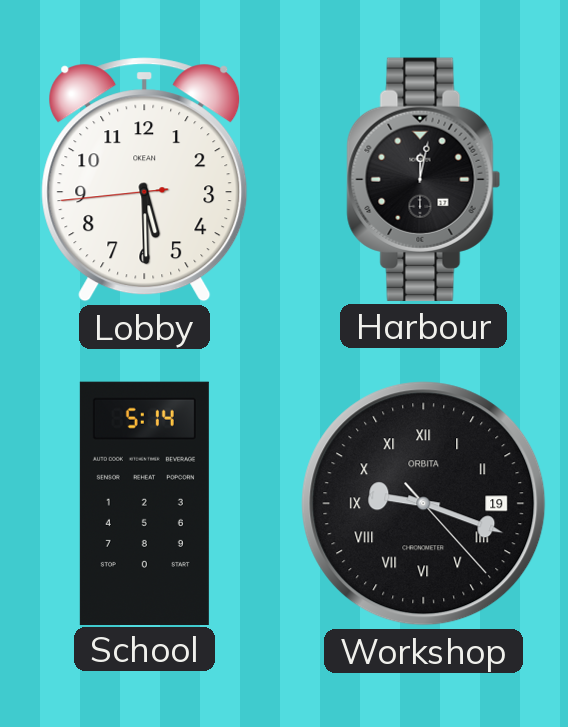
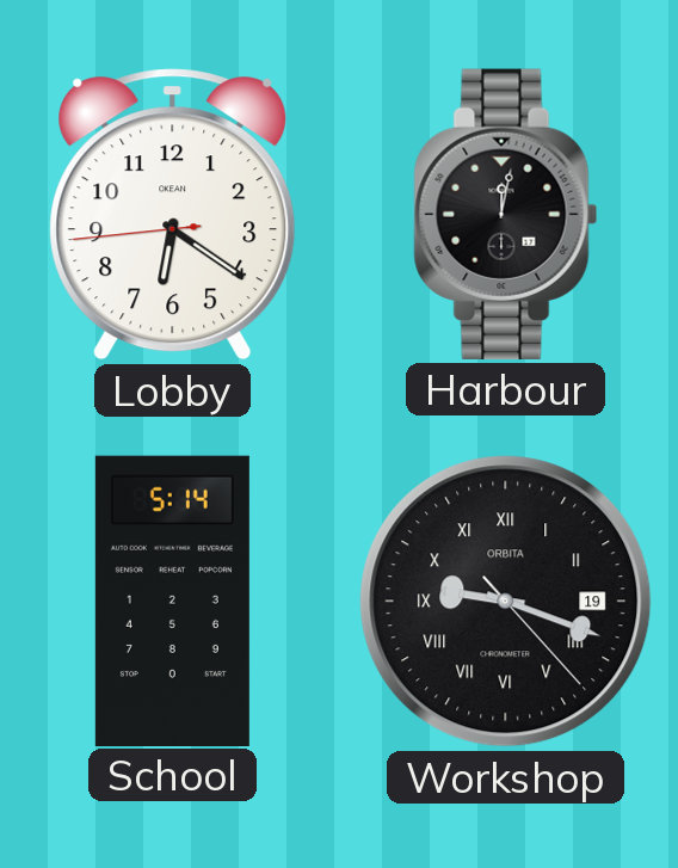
Lobby: 5:29 -> 6:20 (173, 215)
